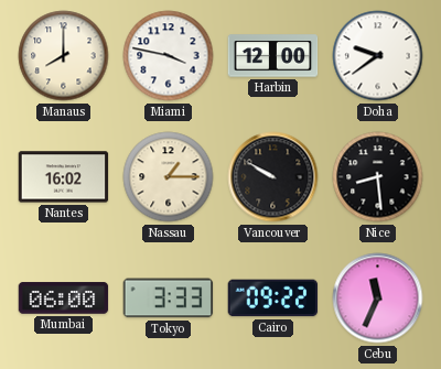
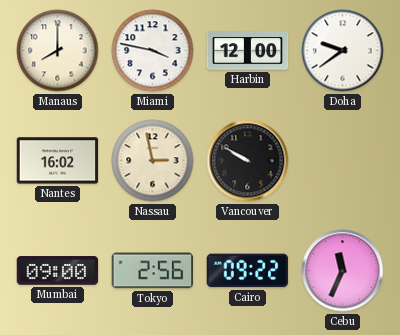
Nassau: 1:15 -> 2:58 (153, 161)
Nice: 8:29 -> none (378, 177)
Mumbai: 06:00 -> 09:00 (58, 271)
Tokyo: 3:33 -> 2:56 (153, 271)
